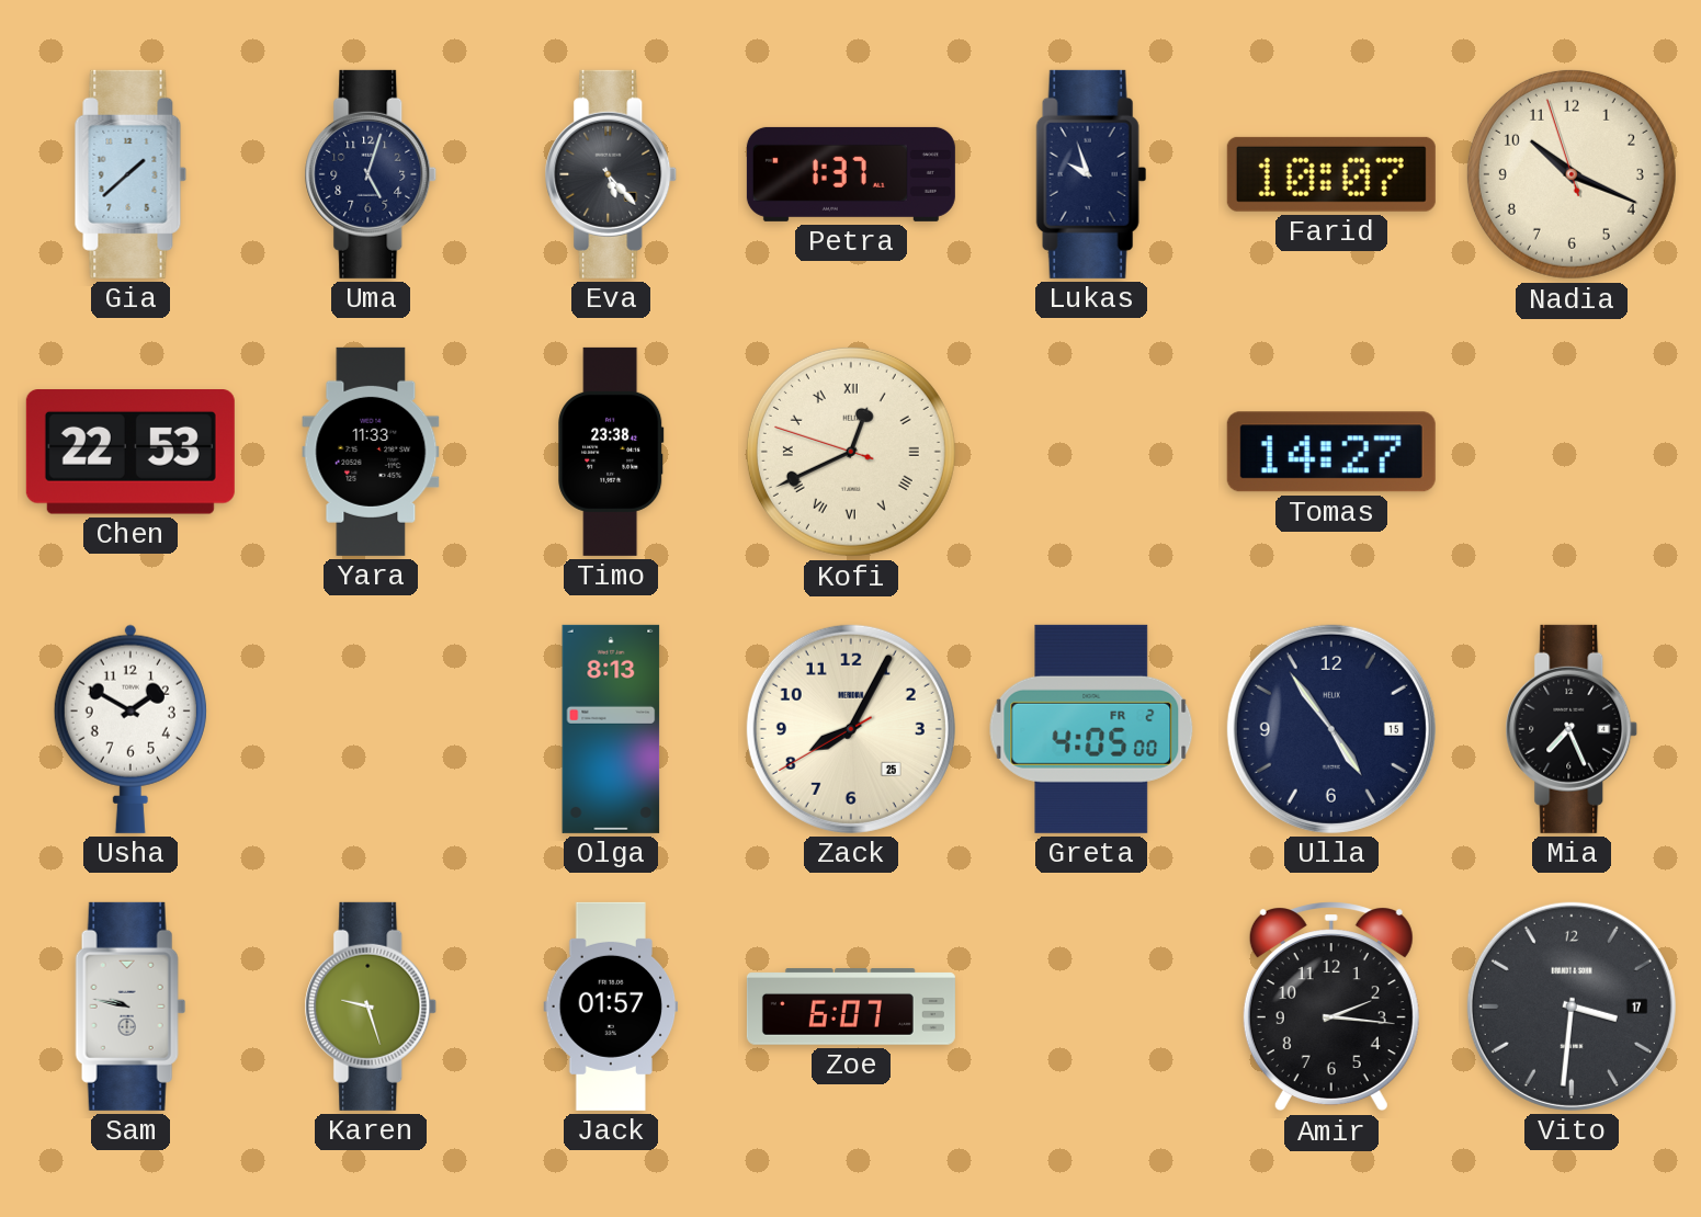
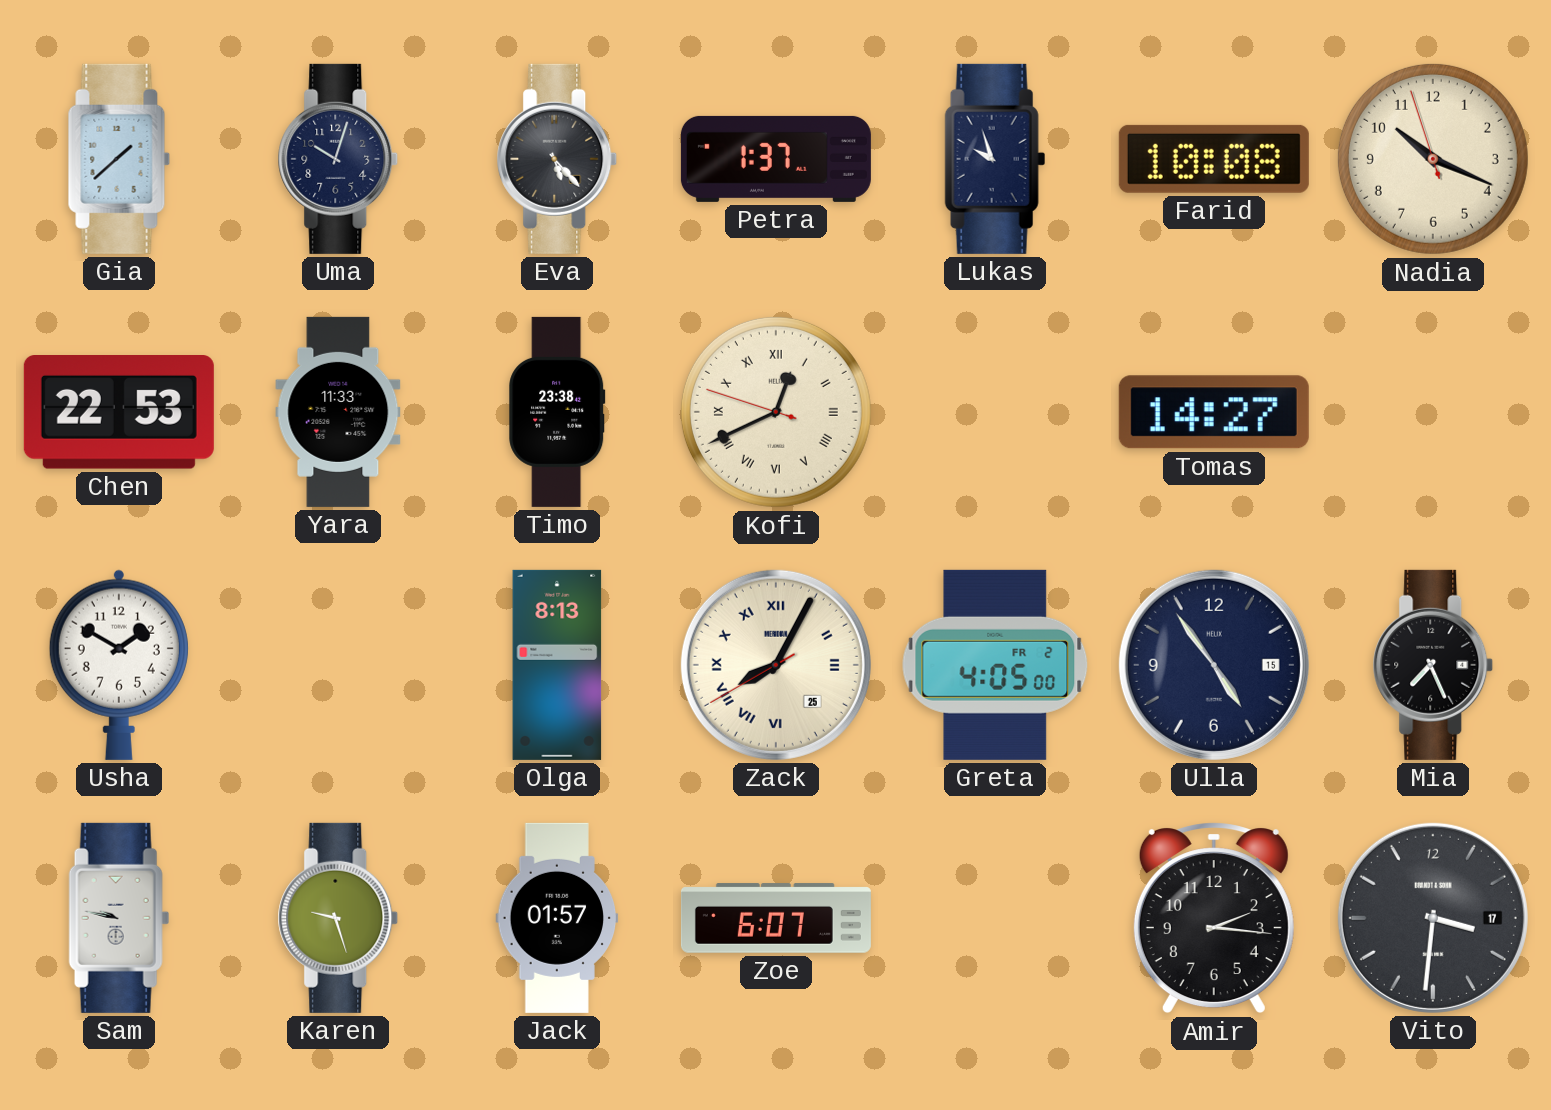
Uma: 5:03 -> 10:03 (338, 159)
Farid: 10:07 -> 10:08 (1214, 159)
Zack numerals: Arabic -> Roman (776, 665)
